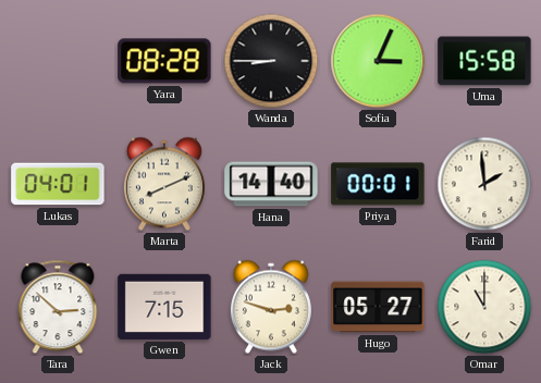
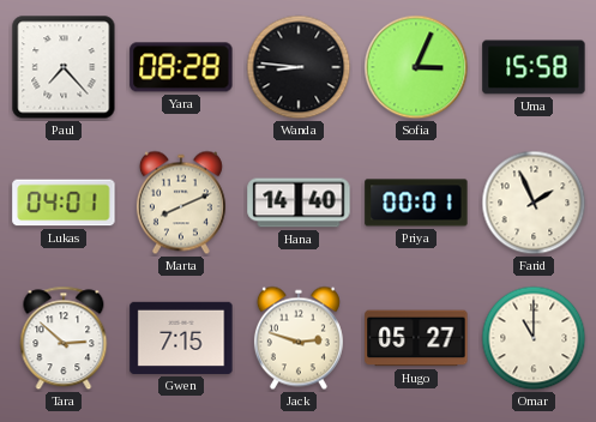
Paul: none -> 7:23 (64, 67)
Wanda: 8:45 -> 8:46 (299, 67)
Farid: 1:59 -> 1:56 (534, 203)
